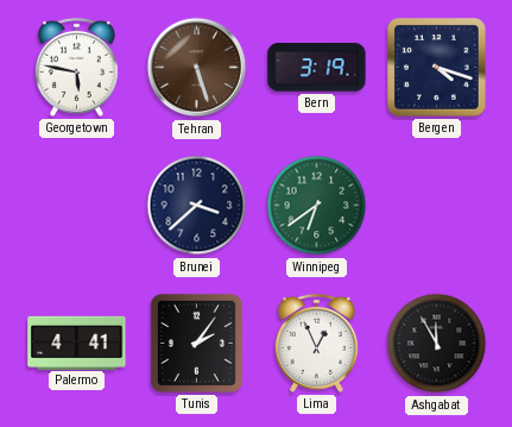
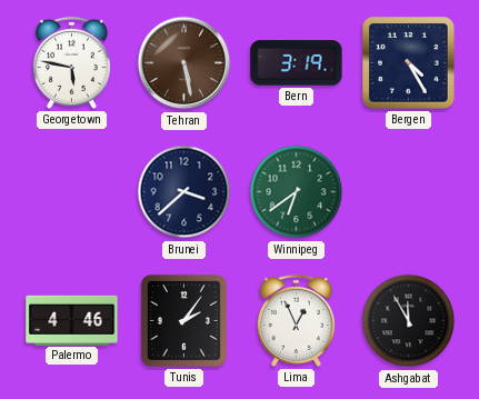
Tehran: 5:27 -> 5:28 (184, 63)
Bergen: 4:18 -> 4:25 (409, 63)
Palermo: 4:41 -> 4:46 (72, 320)
